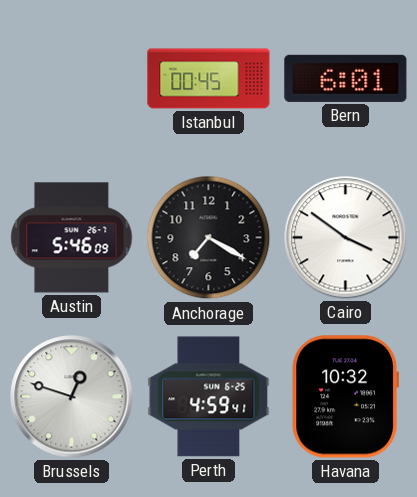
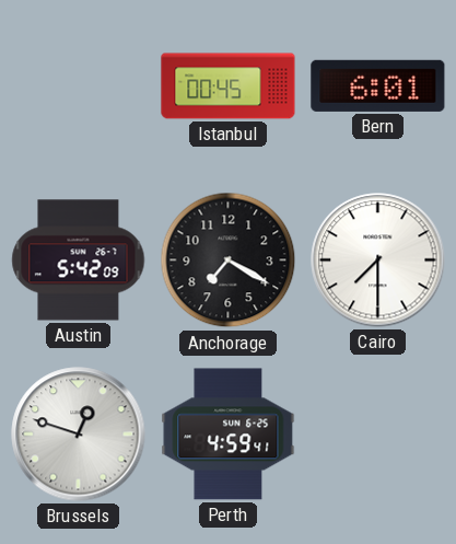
Austin: 5:46 -> 5:42 (79, 261)
Cairo: 3:51 -> 7:30 (378, 261)
Havana: 10:32 -> none (345, 397)
